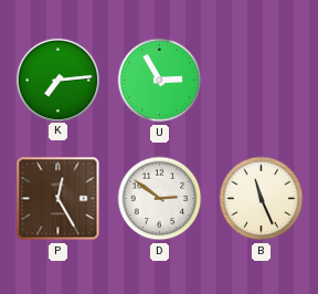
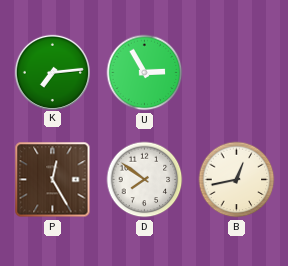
D: 2:51 -> 7:51 (145, 180)
B: 11:26 -> 12:43 (237, 180)
